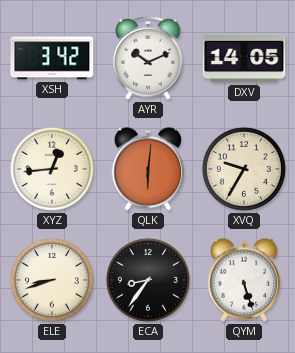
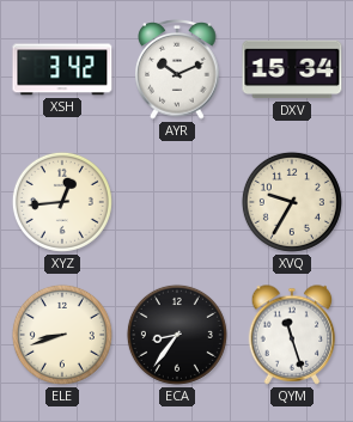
DXV: 14:05 -> 15:34 (292, 69)
QLK: 6:01 -> none (148, 169)
QYM: 5:27 -> 11:27 (292, 335)
